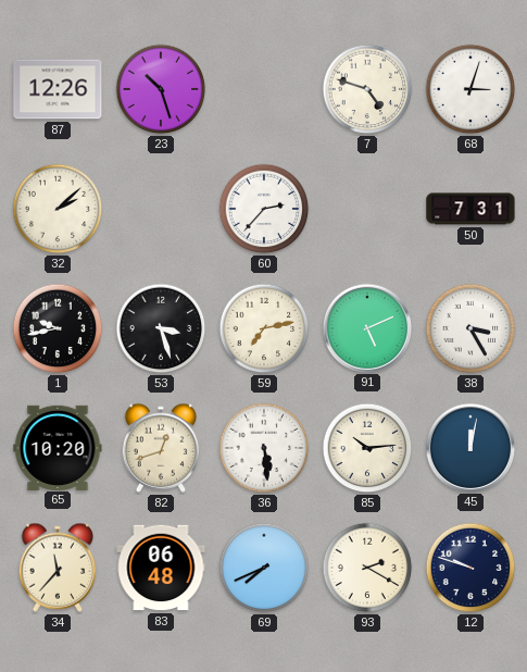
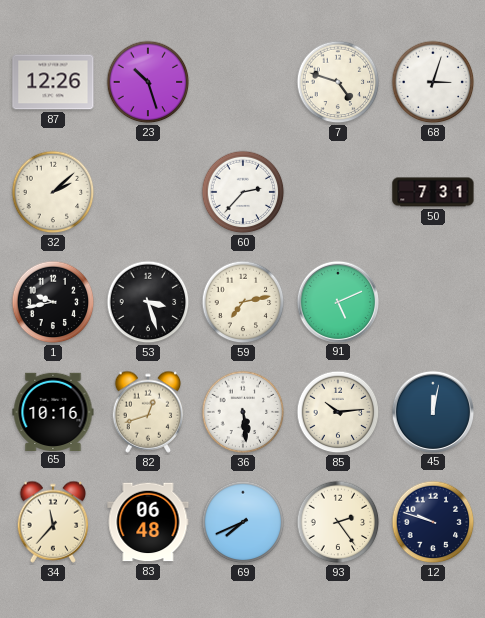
38: 3:25 -> none (470, 328)
65: 10:20 -> 10:16 (53, 411)
93: 2:20 -> 2:24 (338, 522)
